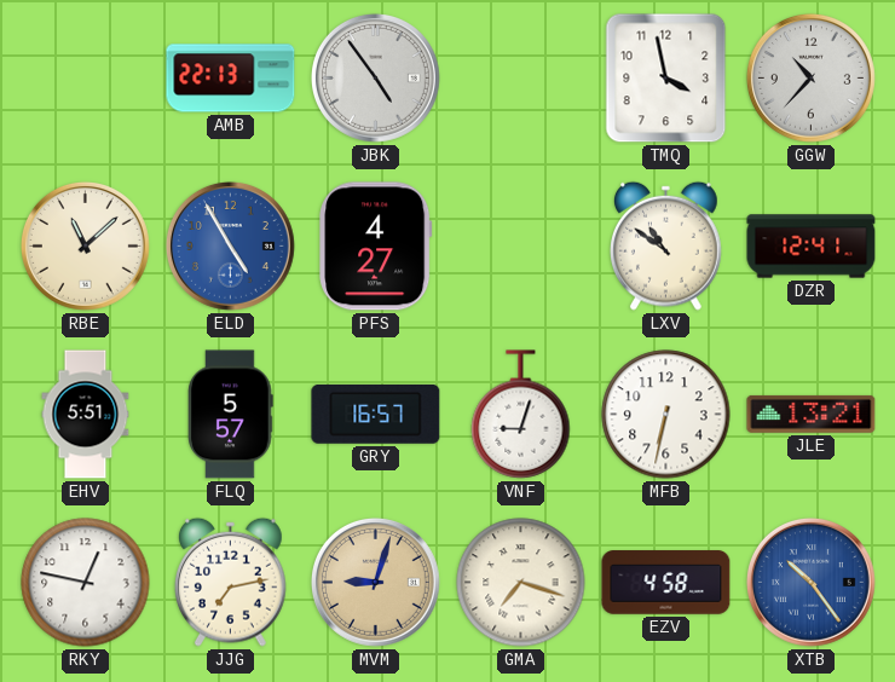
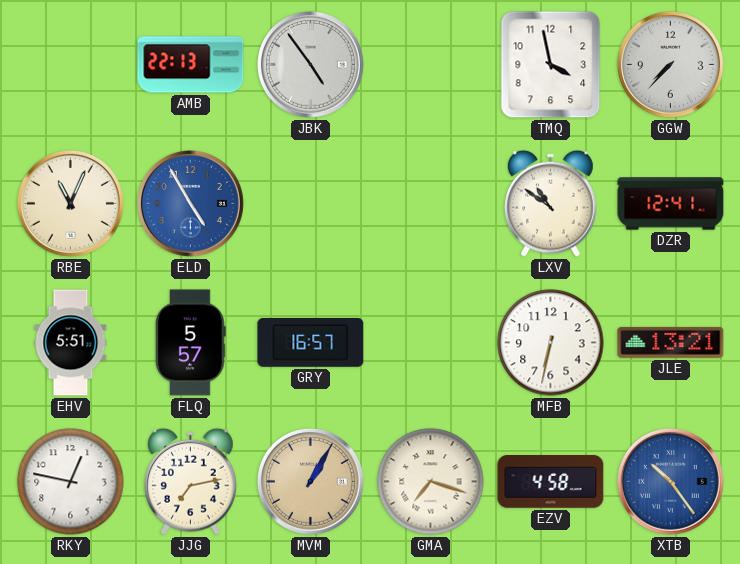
GGW: 10:37 -> 7:37 (670, 64)
RBE: 11:08 -> 11:04 (70, 203)
PFS: 4:27 -> none (376, 247)
VNF: 9:03 -> none (521, 415)
MVM: 9:03 -> 1:05 (310, 481)
